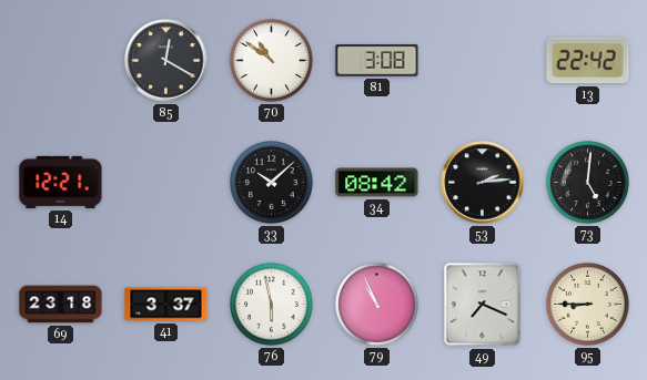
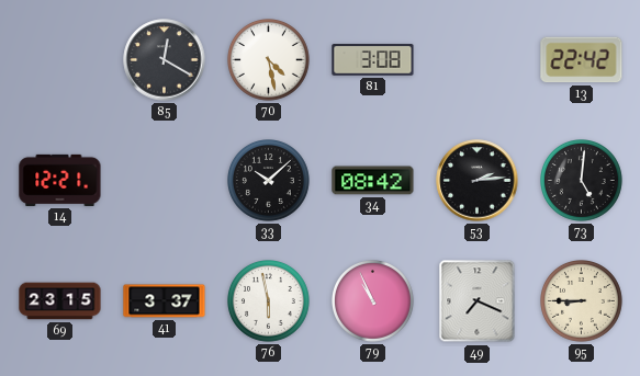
70: 10:51 -> 4:28 (269, 60)
69: 23:18 -> 23:15 (60, 301)
